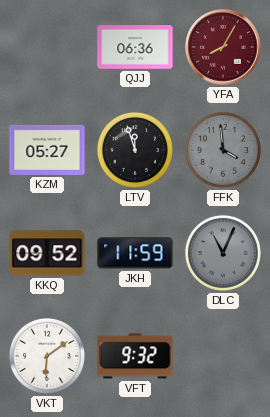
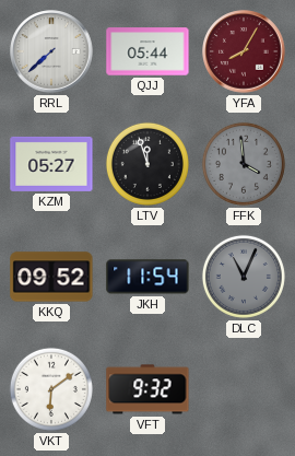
RRL: none -> 7:38 (51, 51)
QJJ: 06:36 -> 05:44 (147, 51)
JKH: 11:59 -> 11:54 (147, 277)
